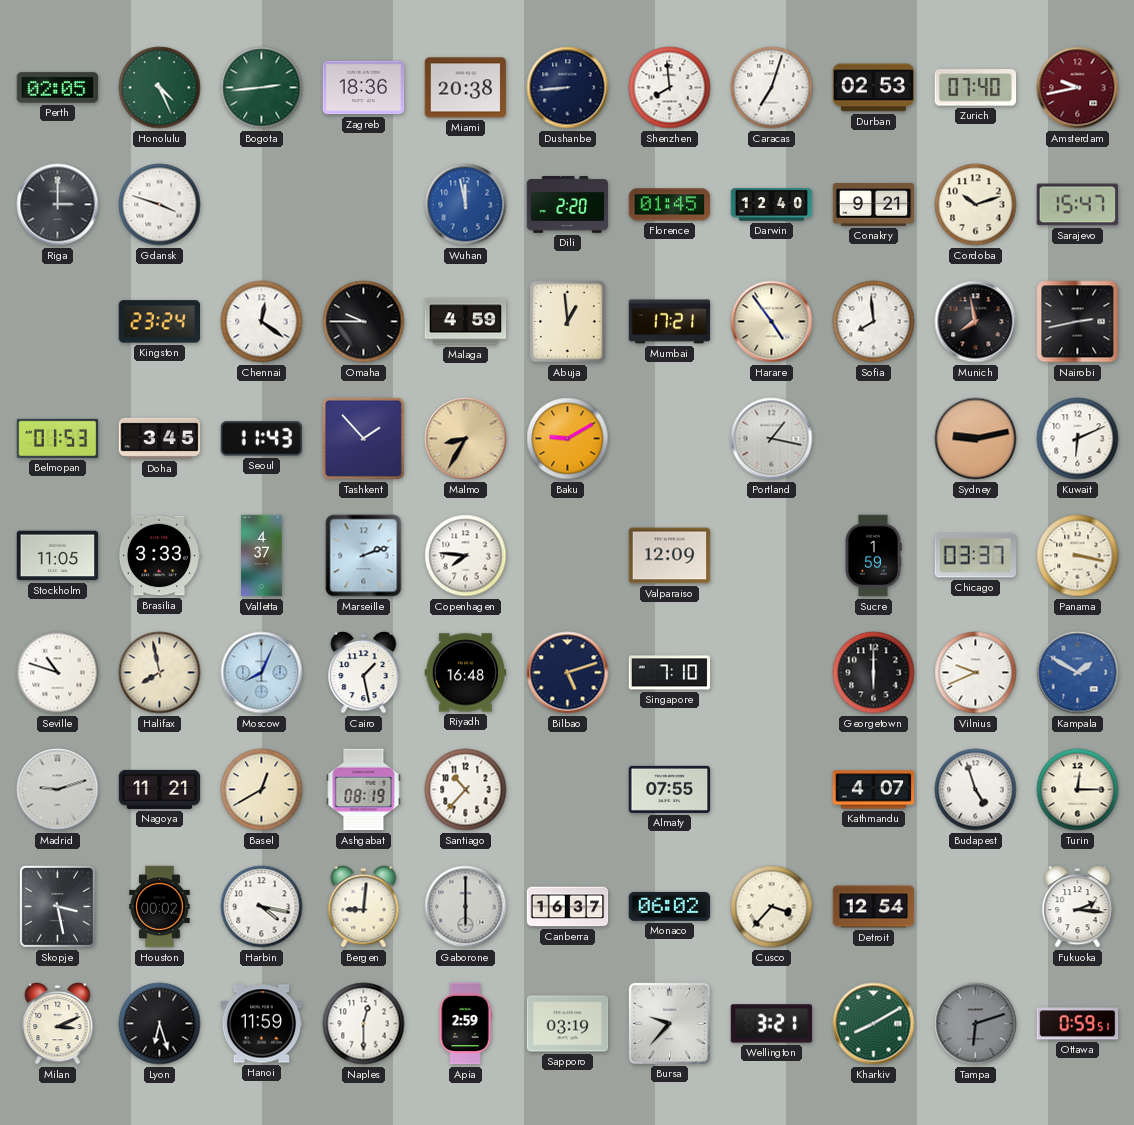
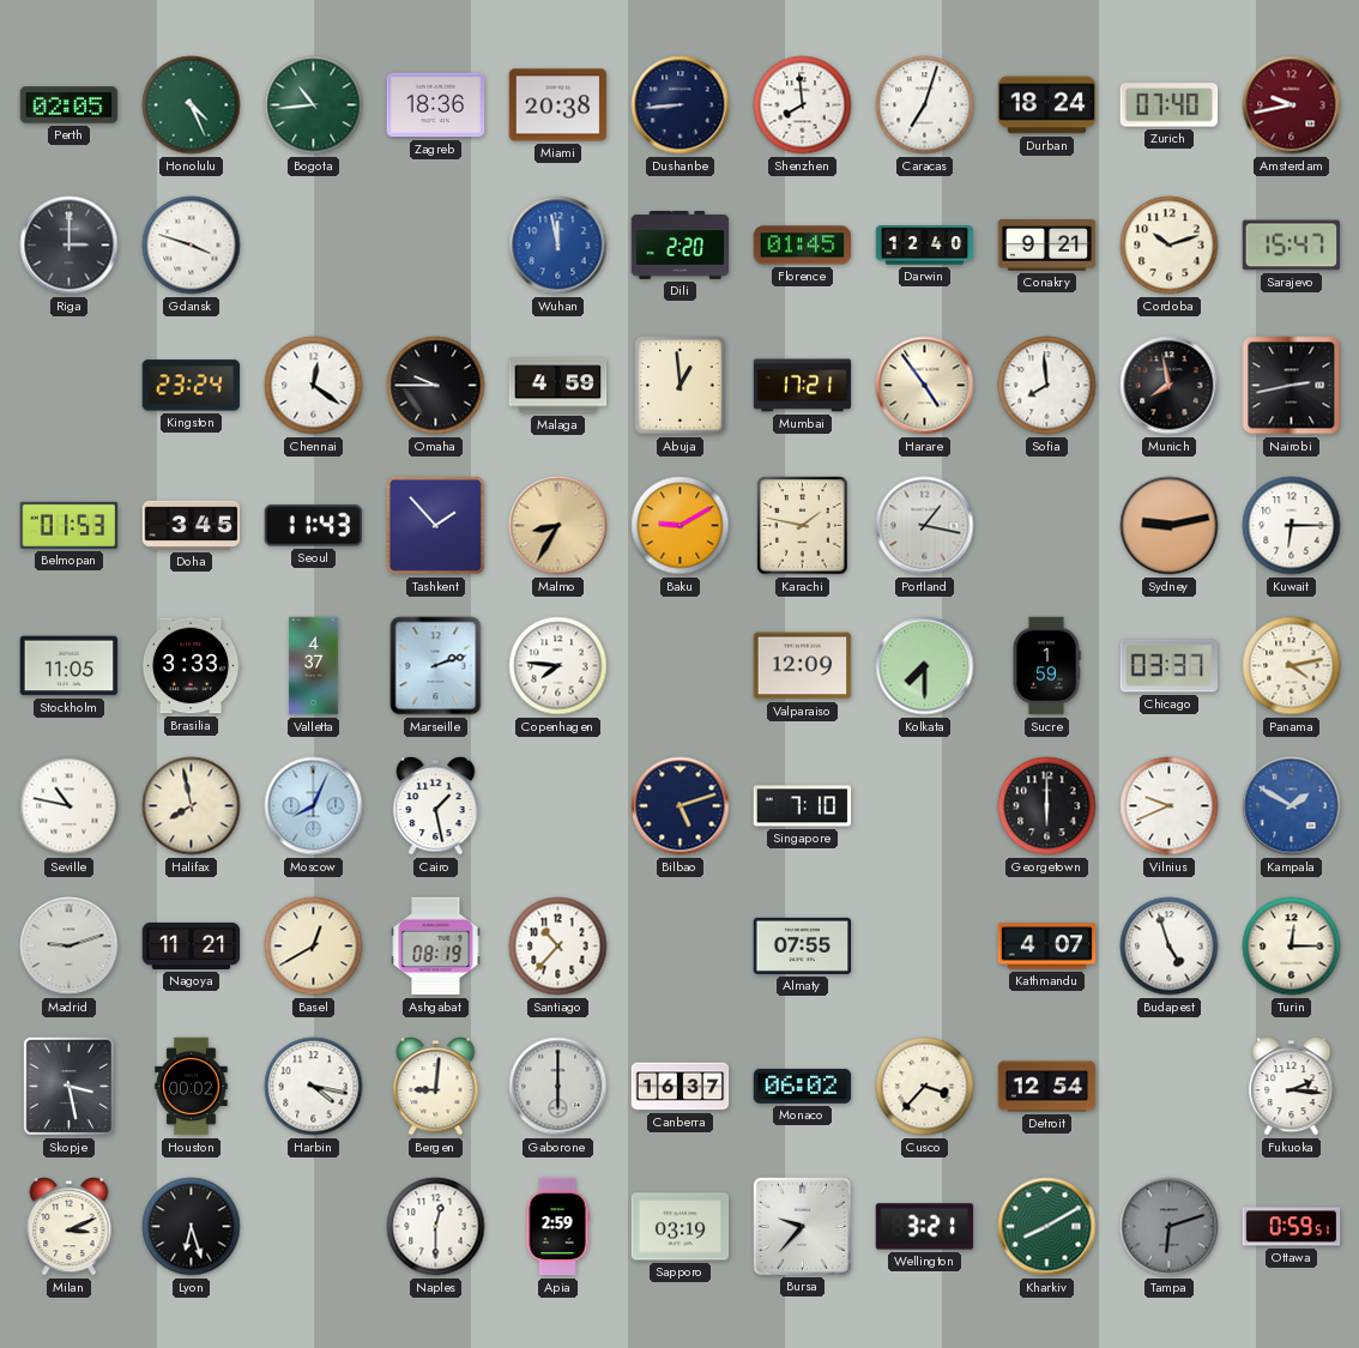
Bogota: 2:44 -> 10:44 (314, 105)
Durban: 02:53 -> 18:24 (1047, 105)
Karachi: none -> 1:47 (803, 526)
Kuwait: 6:11 -> 6:15 (1292, 526)
Kolkata: none -> 7:30 (925, 666)
Panama: 3:17 -> 4:13 (1292, 666)
Seville: 10:48 -> 10:47 (70, 806)
Riyadh: 16:48 -> none (466, 673)
Hanoi: 11:59 -> none (262, 1024)
